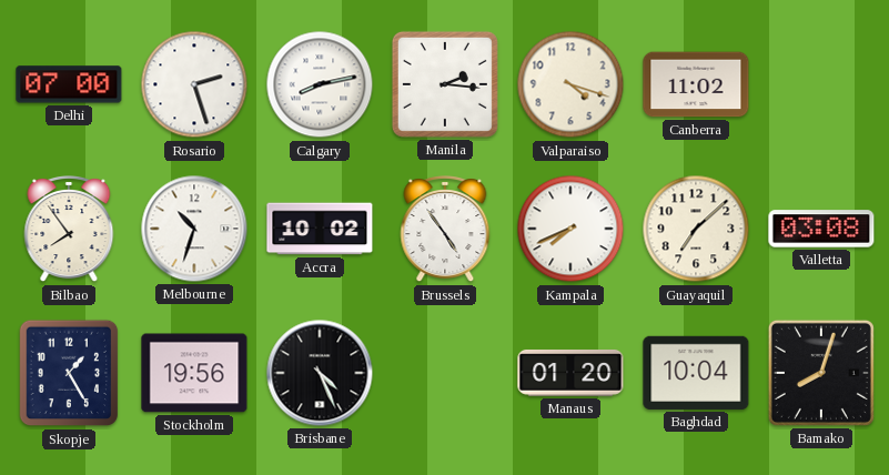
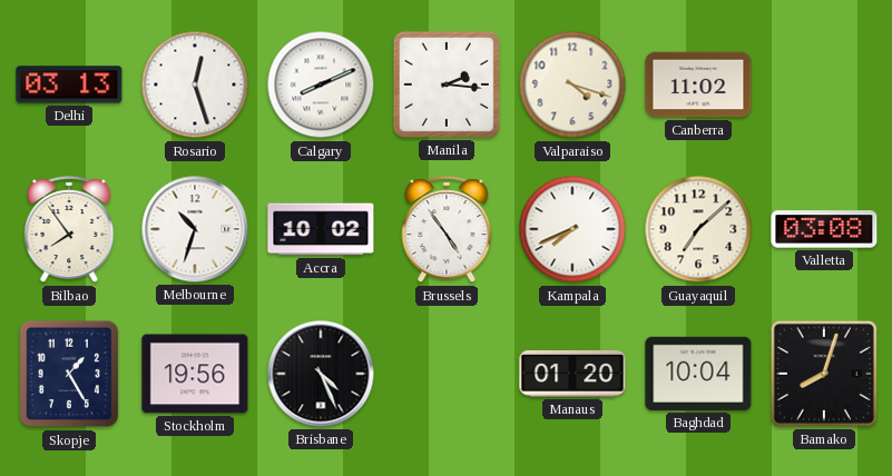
Delhi: 07:00 -> 03:13 (69, 85)
Rosario: 2:27 -> 12:27 (195, 85)
Calgary: 8:13 -> 8:11 (321, 85)
